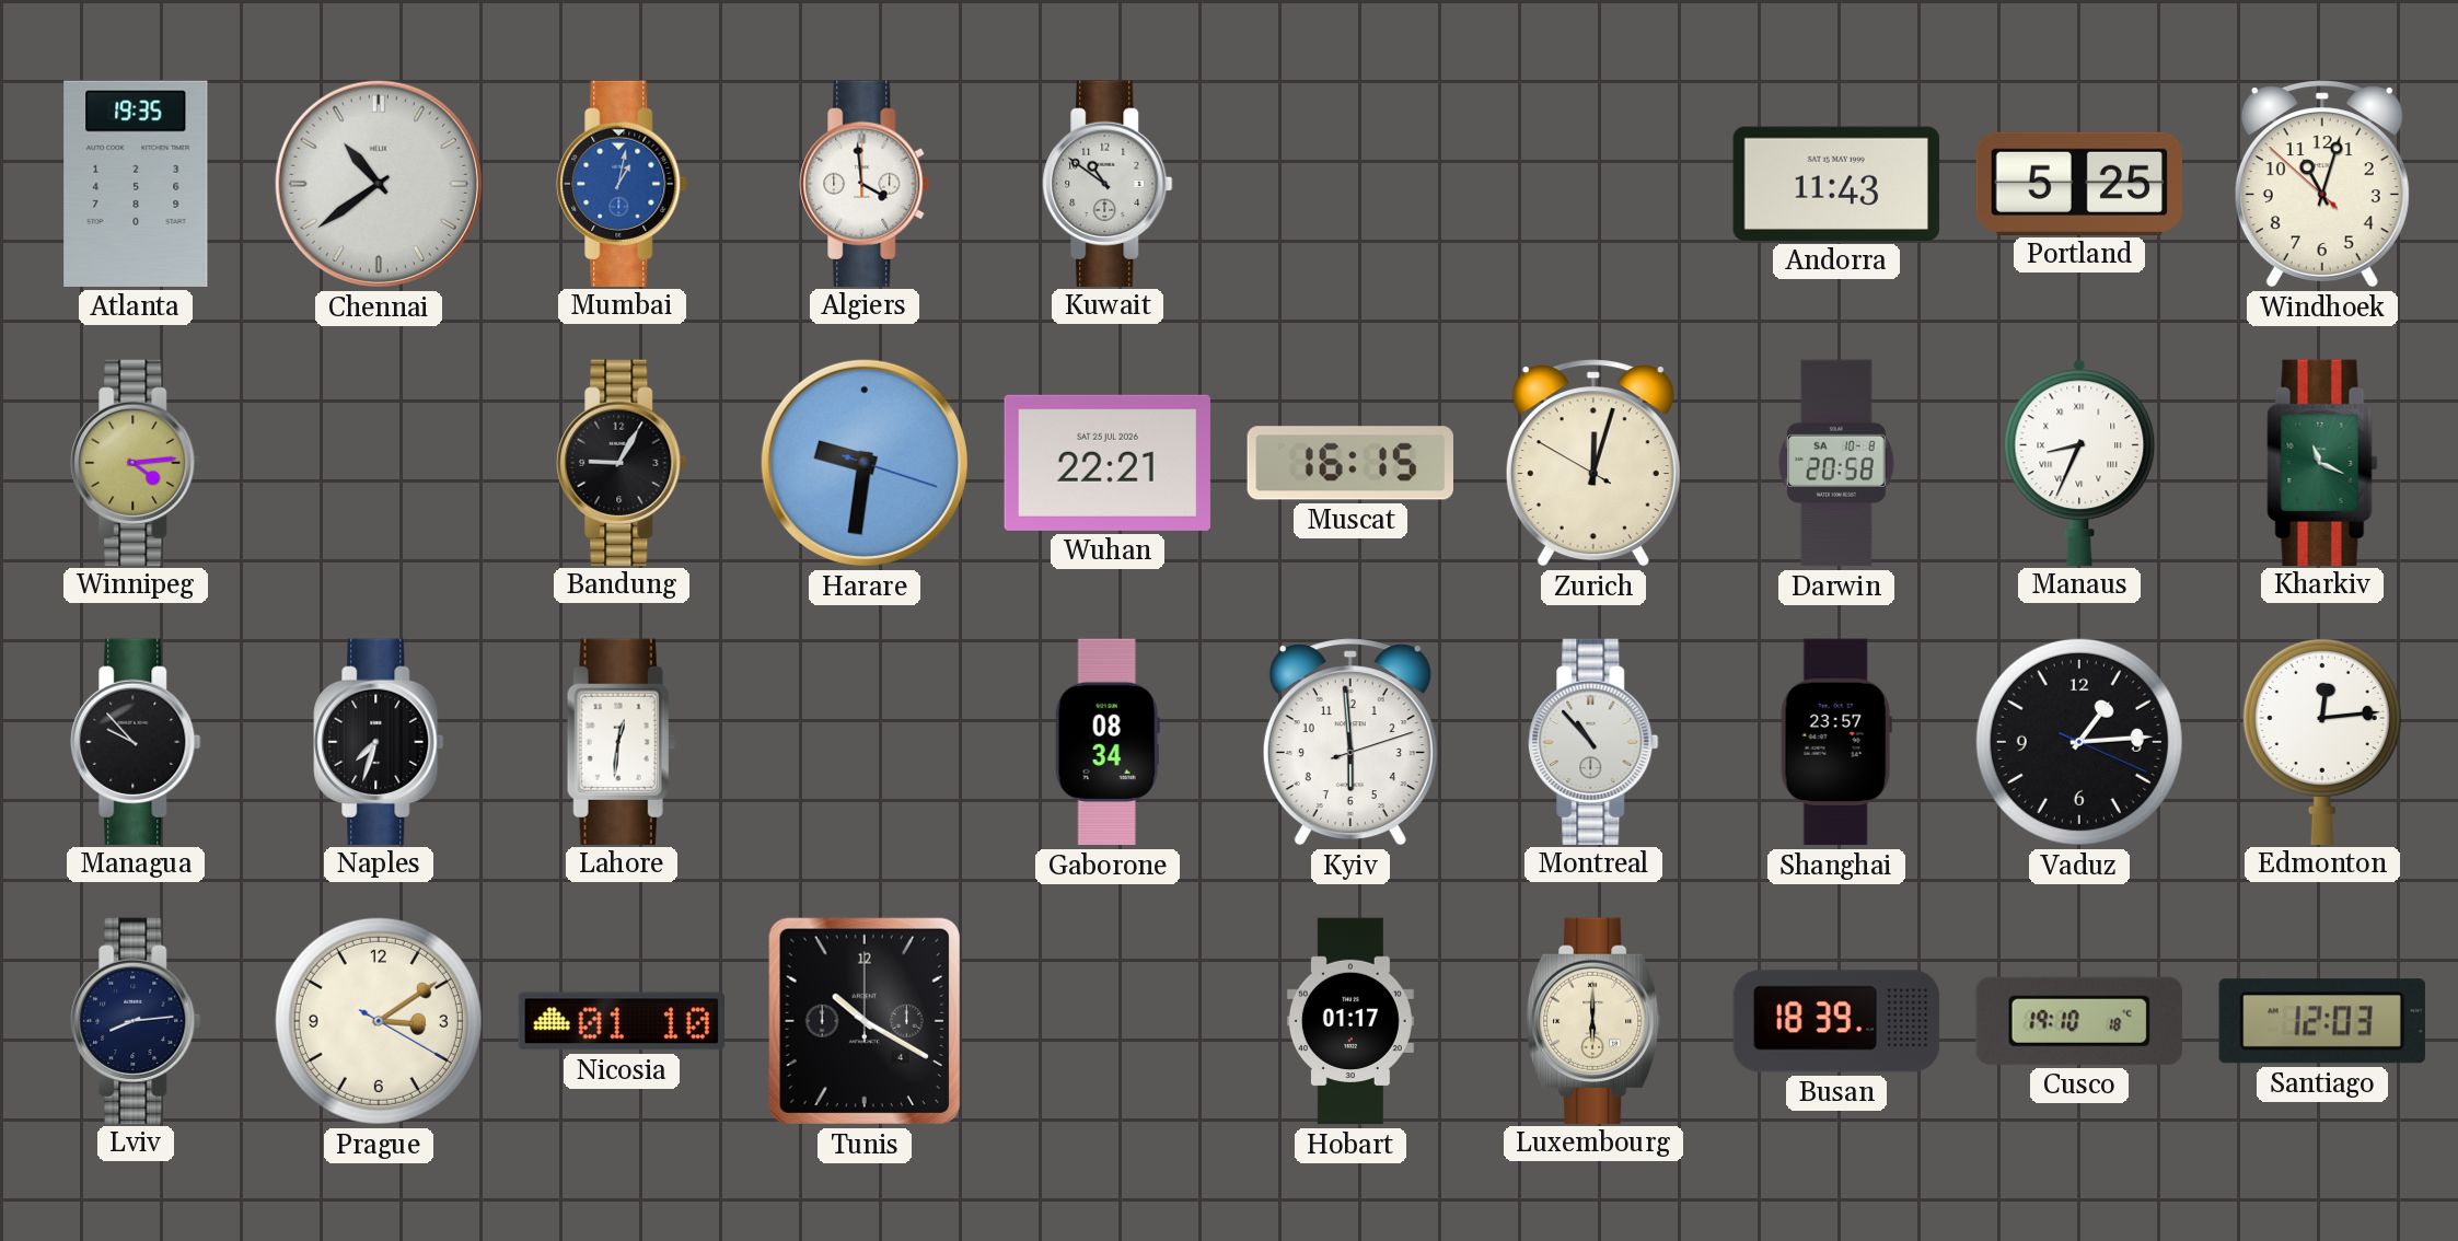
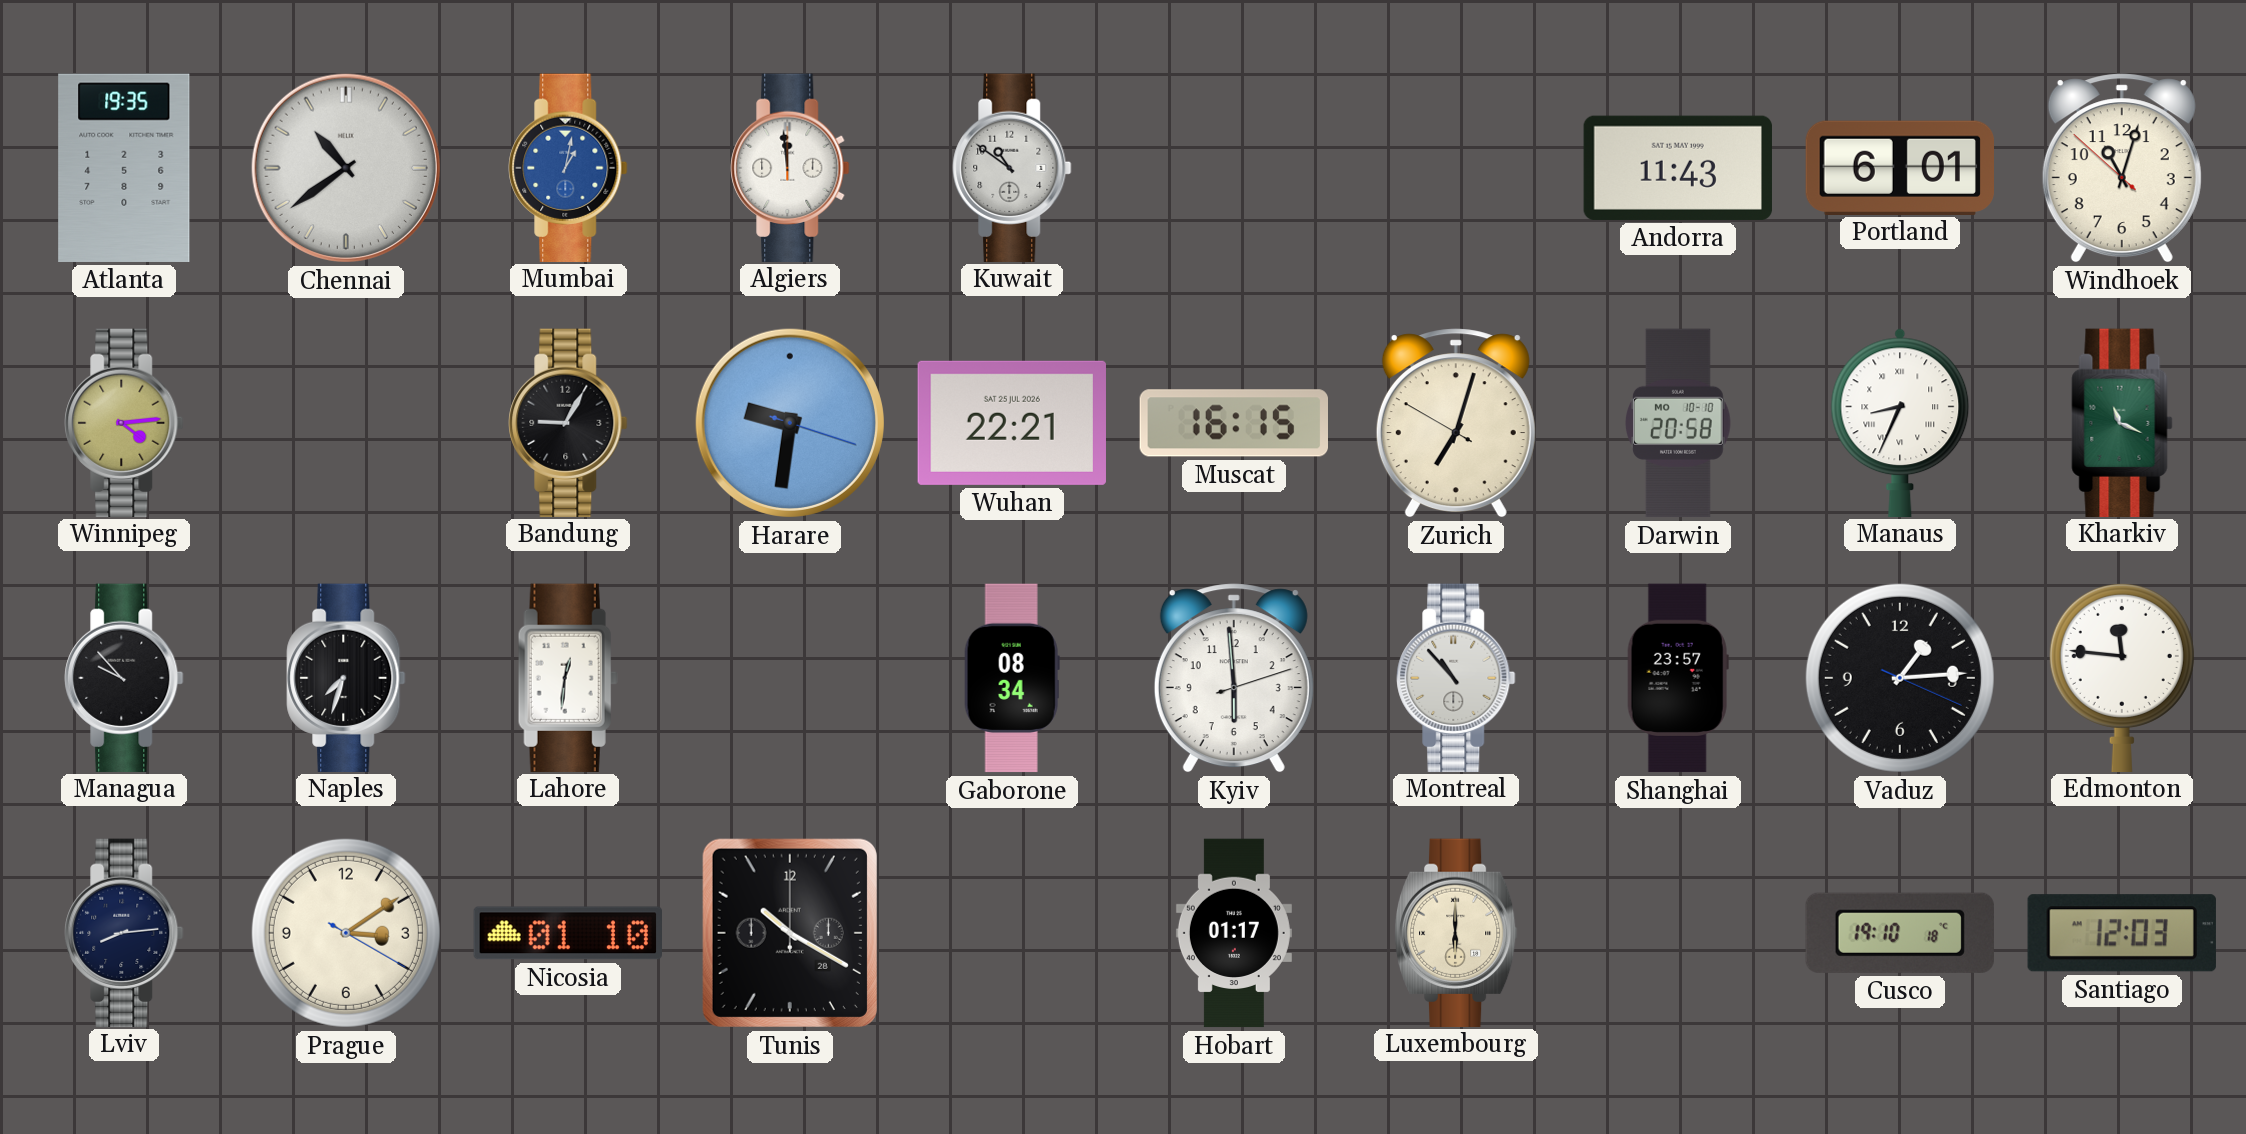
Algiers: 3:59 -> 11:59 (790, 167)
Portland: 5:25 -> 6:01 (1899, 167)
Zurich: 12:02 -> 7:02 (1456, 423)
Darwin date: SA 10-8 -> MO 10-10 (1679, 423)
Edmonton: 12:14 -> 11:46 (2122, 677)
Tunis date: 4 -> 28 (790, 933)
Busan: 18:39 -> none (1836, 1021)
